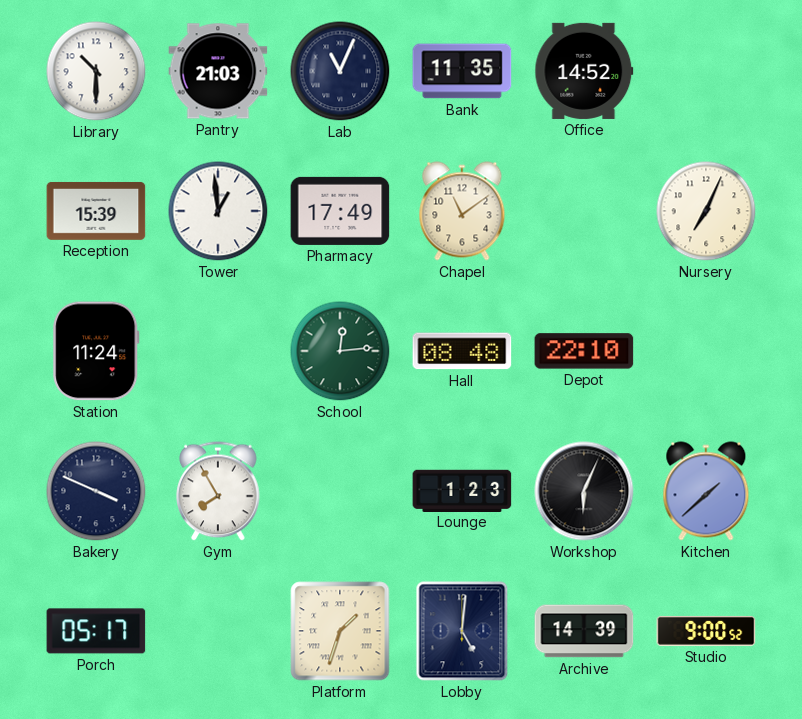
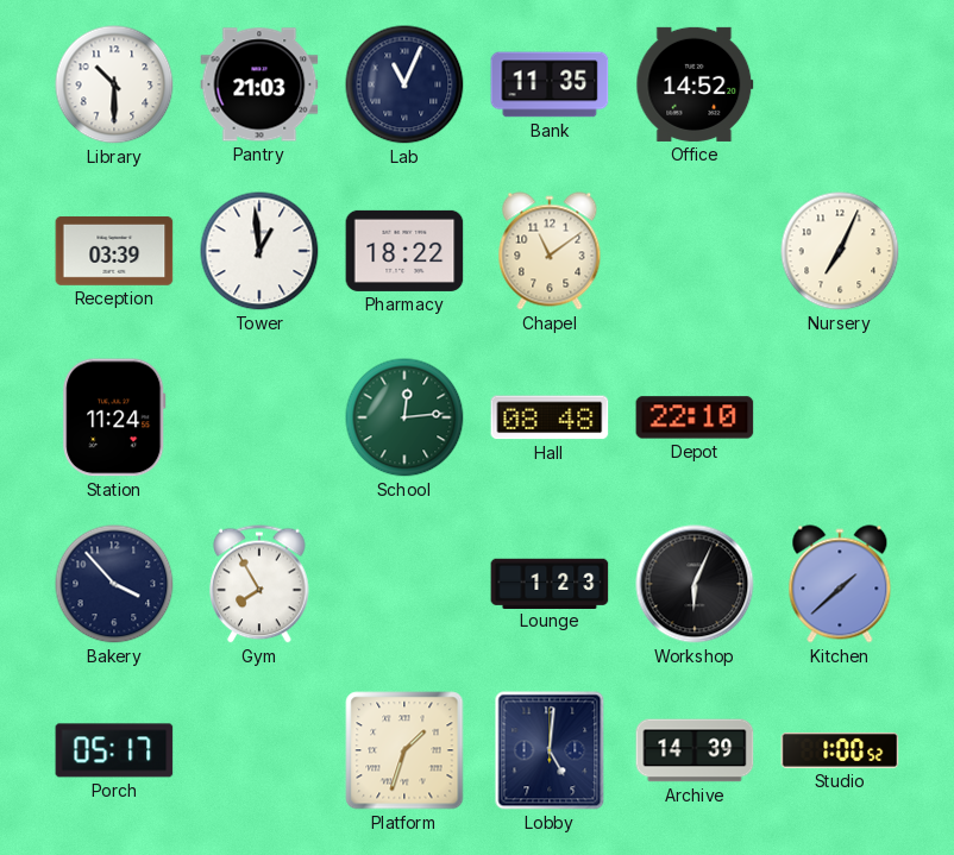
Reception: 15:39 -> 03:39 (114, 251)
Pharmacy: 17:49 -> 18:22 (404, 251)
Bakery: 3:49 -> 3:53 (114, 584)
Studio: 9:00 -> 1:00 (840, 750)
